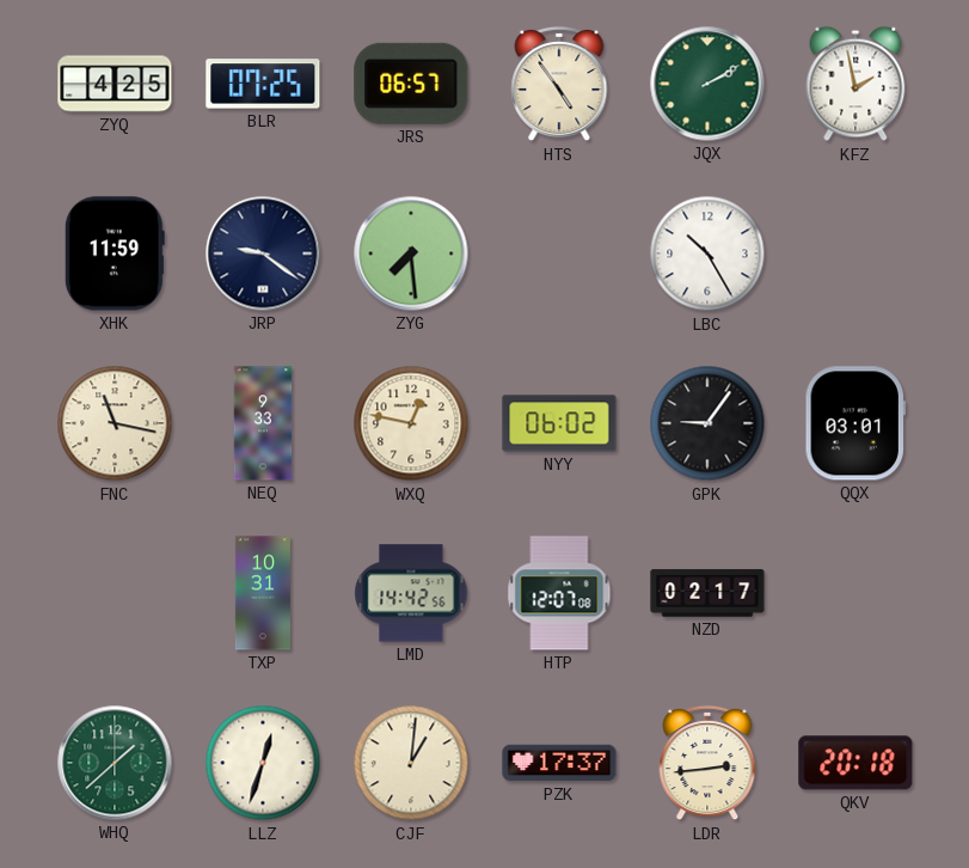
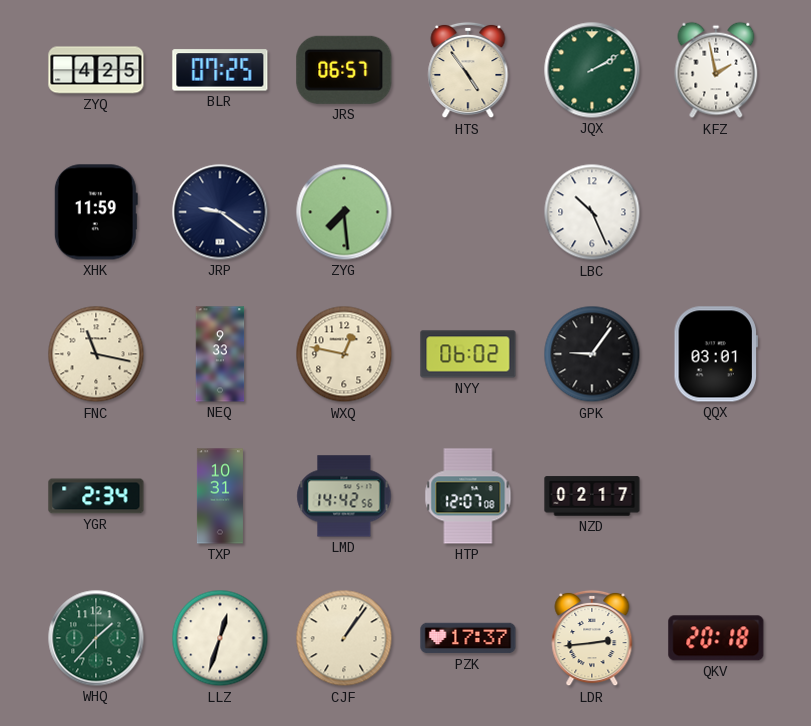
LBC: 10:25 -> 10:26 (592, 212)
YGR: none -> 2:34 (96, 496)
WHQ: 1:38 -> 1:37 (96, 638)
CJF: 1:01 -> 1:06 (344, 638)
